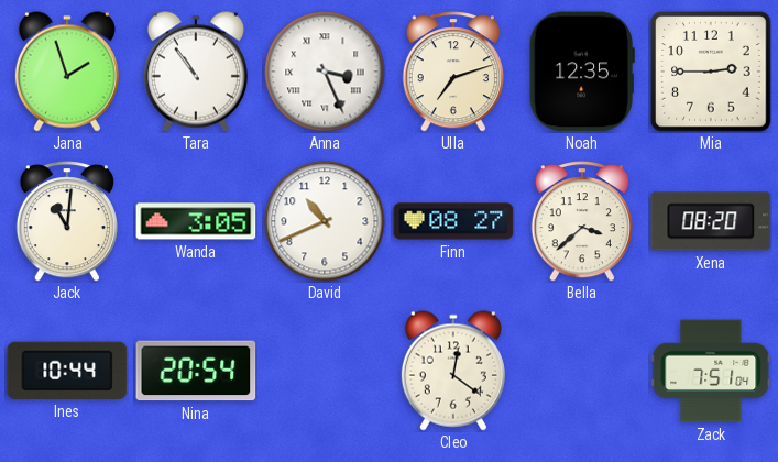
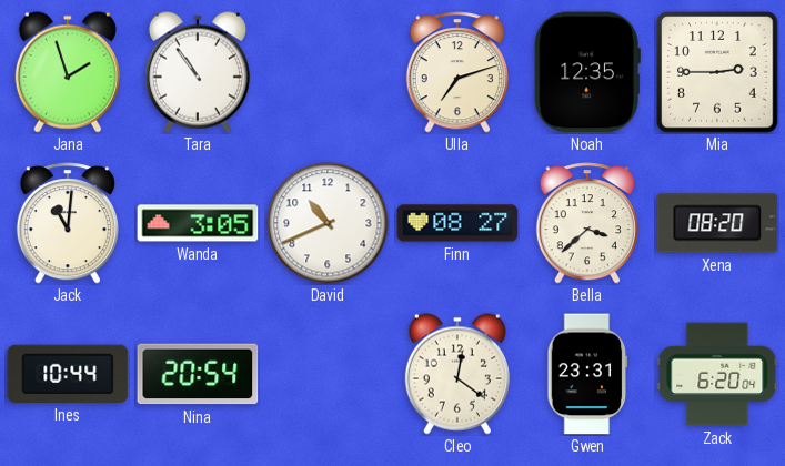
Anna: 3:26 -> none (325, 71)
Gwen: none -> 23:31 (587, 374)
Zack: 7:51 -> 6:20 (717, 374)
